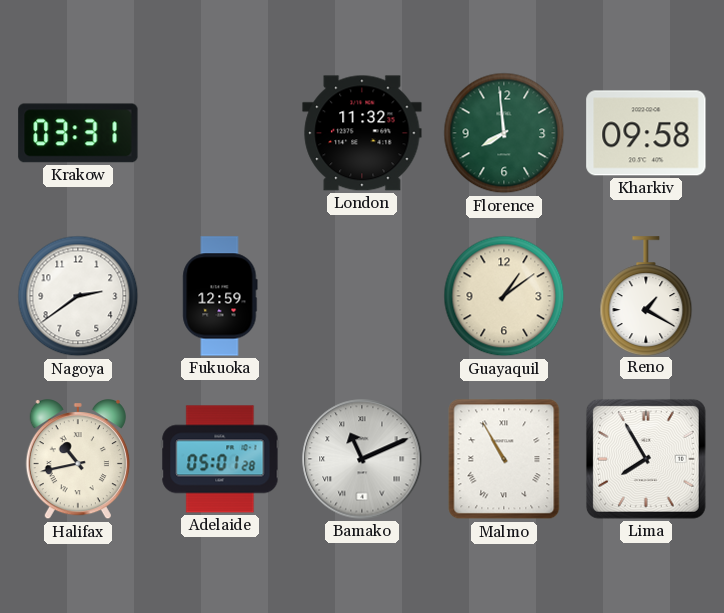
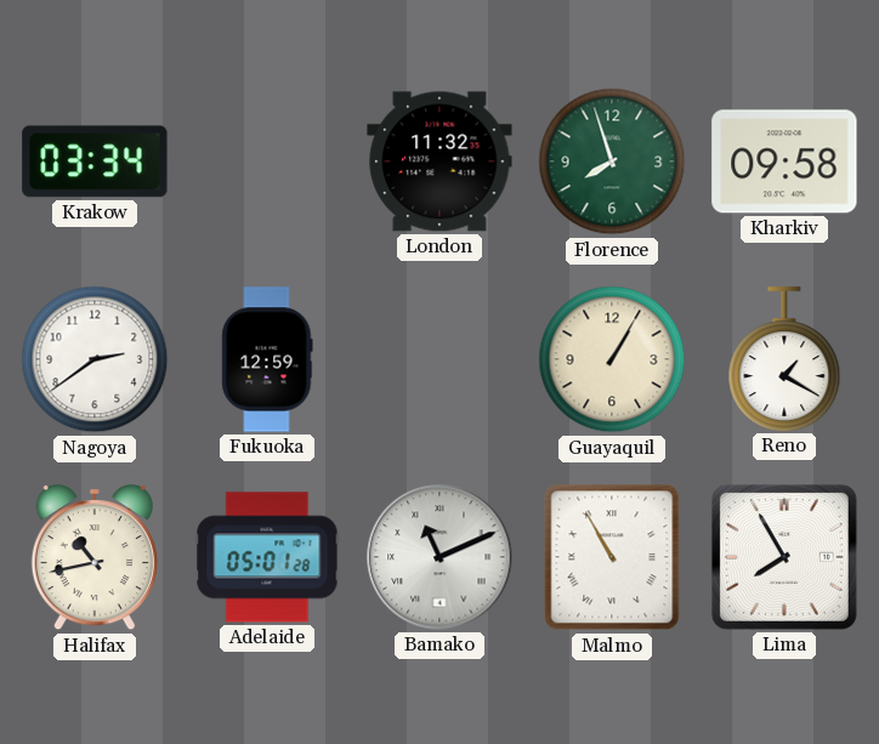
Krakow: 03:31 -> 03:34 (95, 161)
Florence: 7:59 -> 7:57 (612, 161)
Guayaquil: 1:09 -> 1:05 (612, 359)
